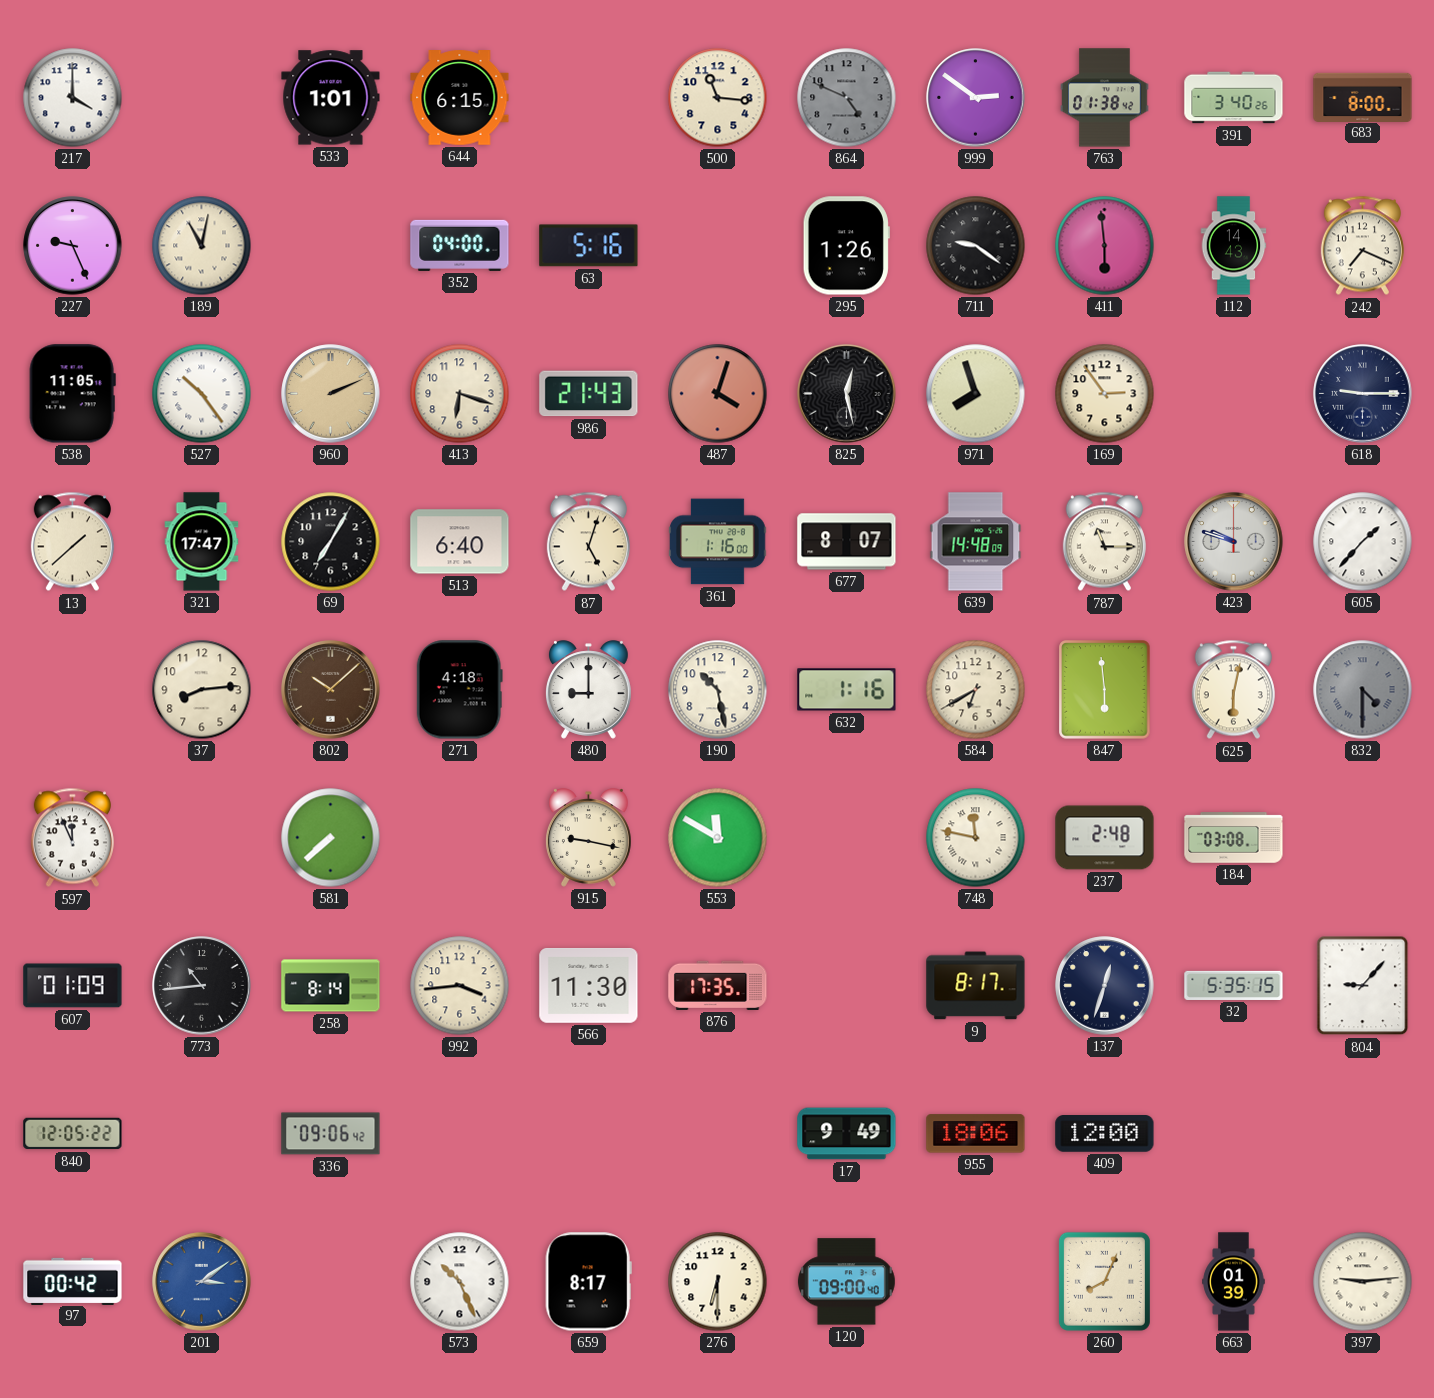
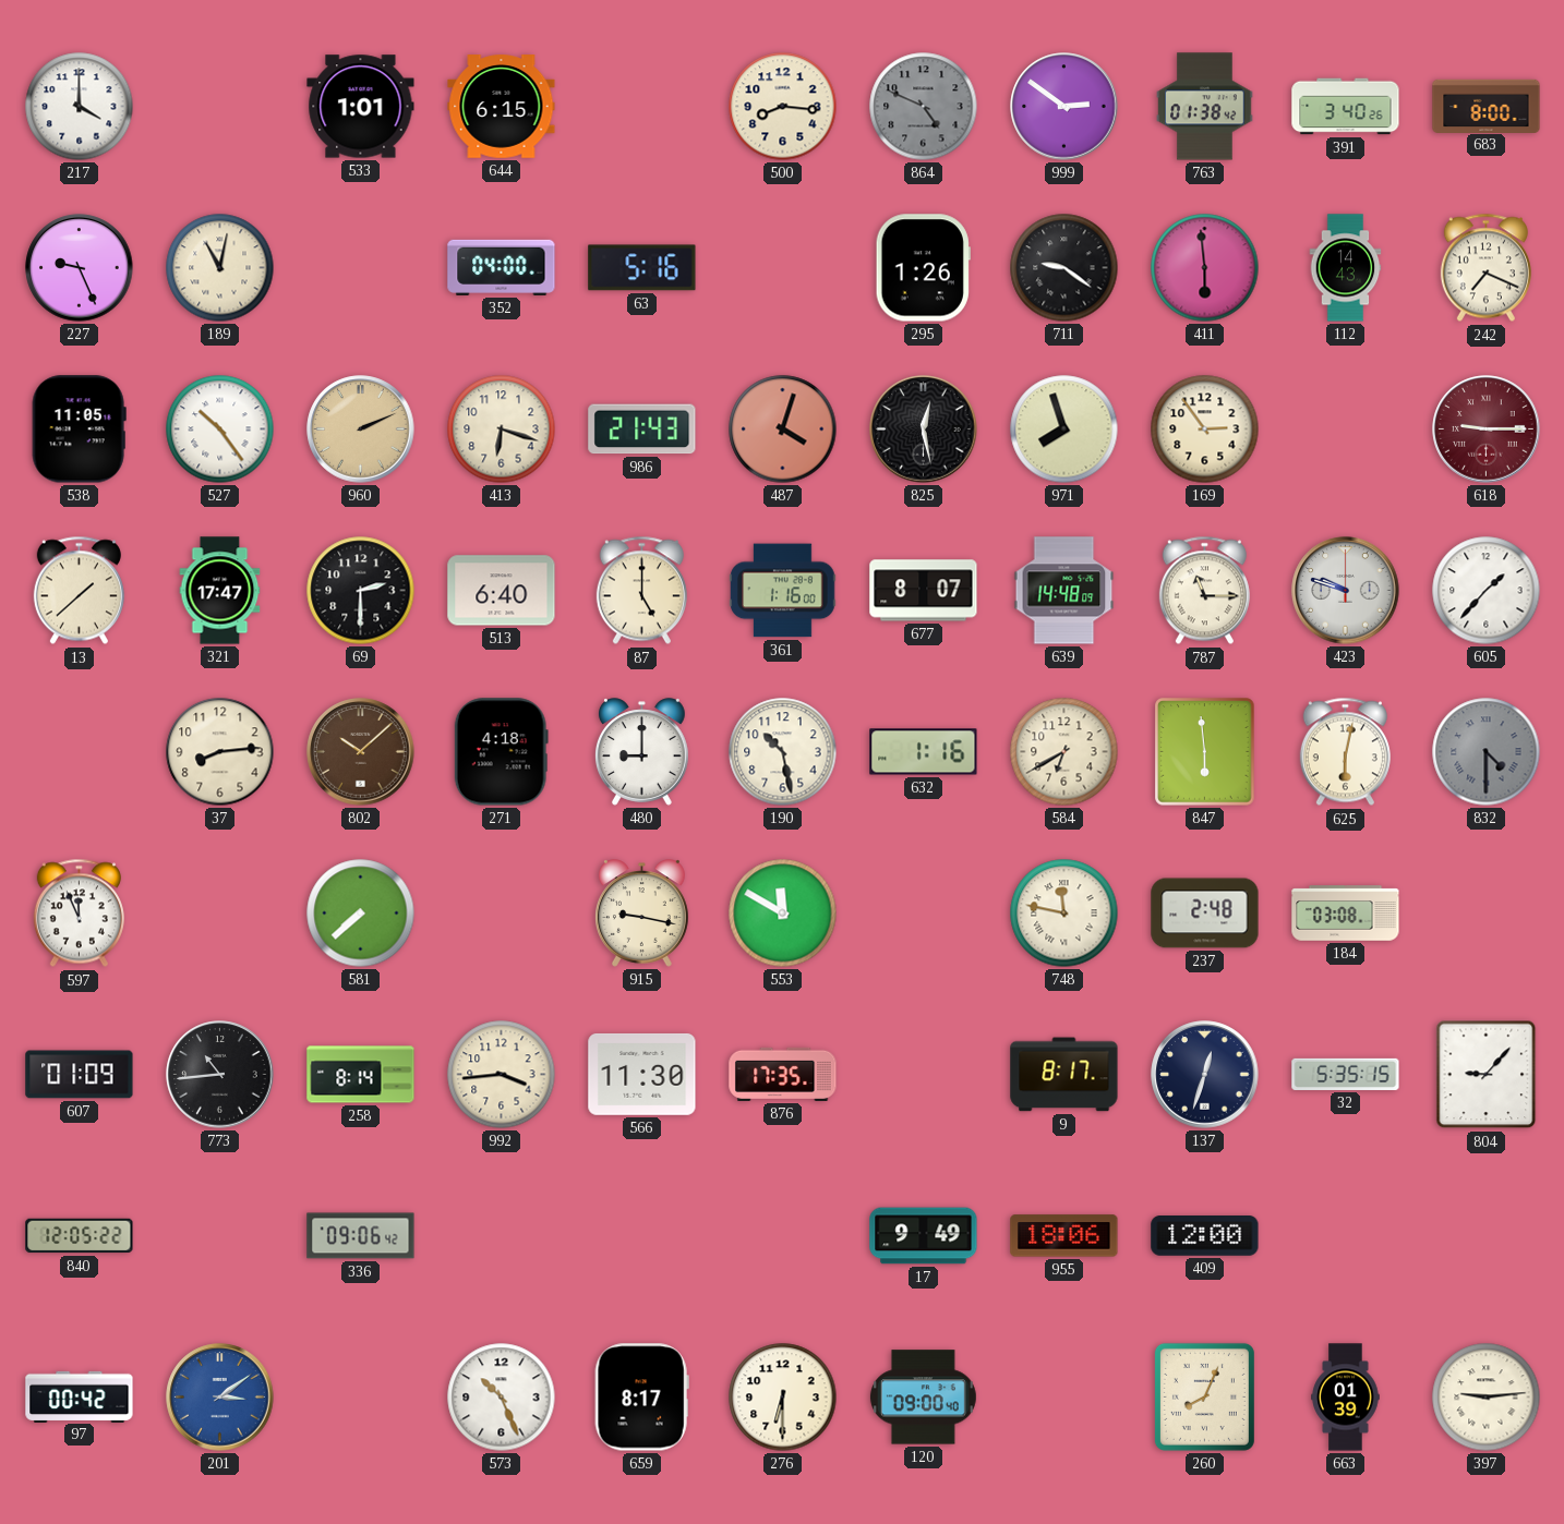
500: 11:16 -> 8:16 (783, 107)
618 dial: navy -> burgundy (1487, 430)
69: 7:05 -> 2:30 (361, 591)
87: 5:03 -> 5:00 (641, 591)
